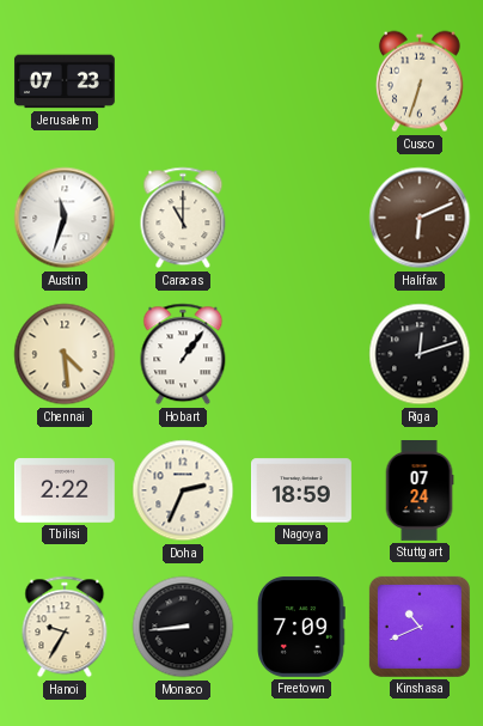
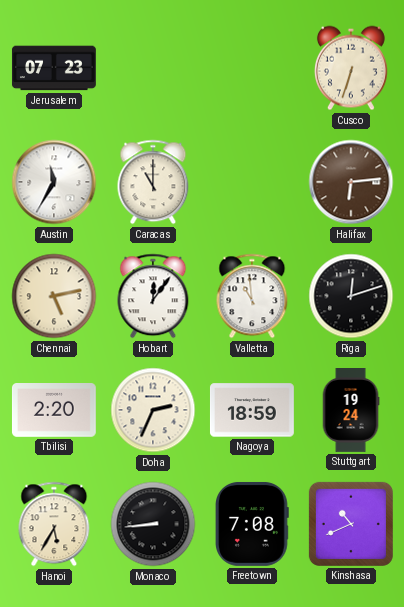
Austin: 11:33 -> 11:35 (54, 182)
Halifax: 6:11 -> 6:14 (351, 182)
Chennai: 4:29 -> 5:13 (54, 296)
Hobart: 1:06 -> 12:06 (153, 296)
Valletta: none -> 10:59 (252, 296)
Tbilisi: 2:22 -> 2:20 (54, 411)
Stuttgart: 07:24 -> 19:24 (351, 411)
Hanoi: 9:35 -> 5:35 (54, 524)
Freetown: 7:09 -> 7:08 (253, 524)
